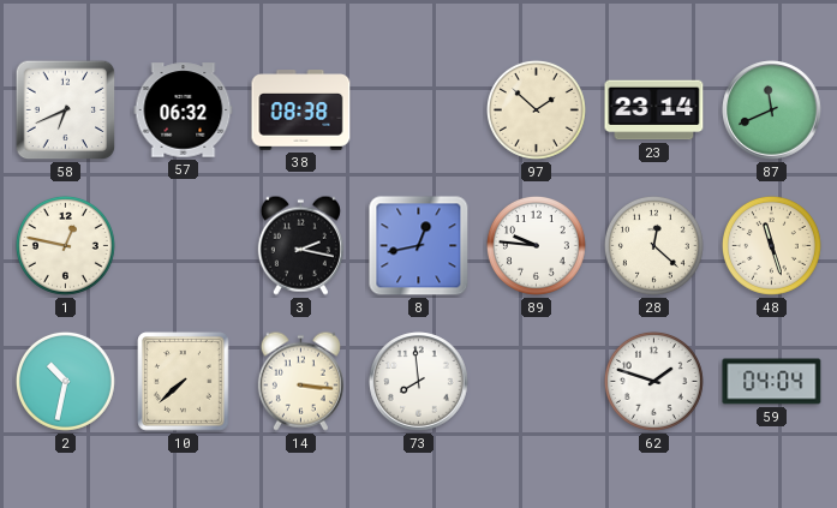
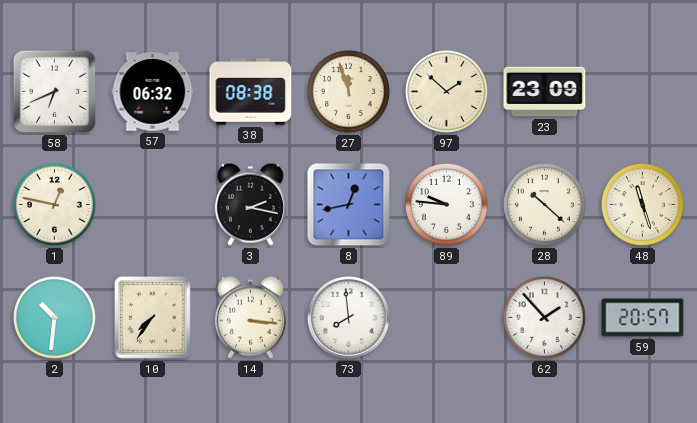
27: none -> 11:57 (348, 91)
23: 23:14 -> 23:09 (545, 92)
87: 11:41 -> none (772, 110)
28: 12:22 -> 10:22 (544, 204)
2: 10:32 -> 10:31 (54, 317)
10: 7:38 -> 7:36 (153, 318)
62: 1:48 -> 1:53 (544, 317)
59: 04:04 -> 20:57 (643, 318)
